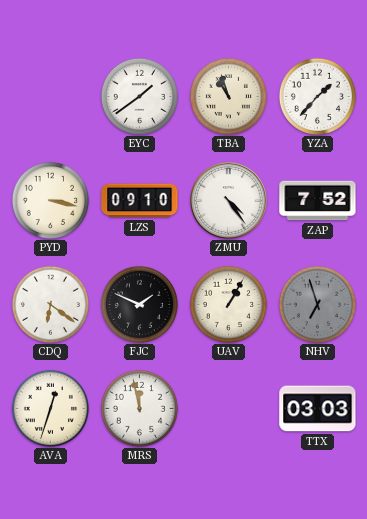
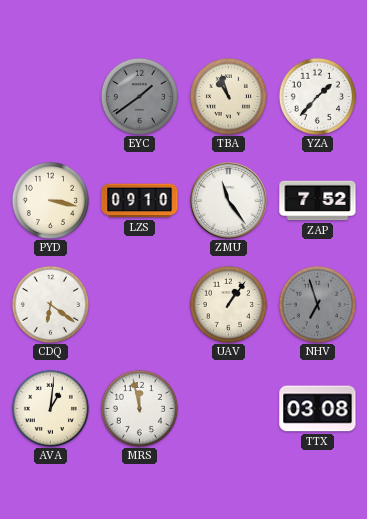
EYC dial: white -> grey (139, 96)
ZMU: 4:24 -> 11:24 (229, 201)
FJC: 1:49 -> none (139, 304)
UAV: 1:05 -> 1:06 (228, 304)
AVA: 12:33 -> 1:01 (50, 408)
TTX: 03:03 -> 03:08 (318, 409)
